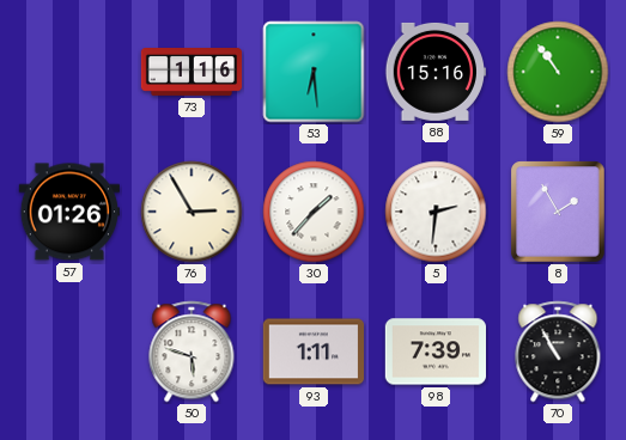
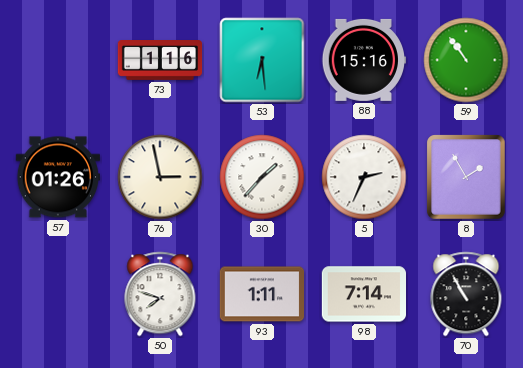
76: 2:55 -> 2:58 (160, 177)
5: 2:31 -> 2:34 (364, 177)
50: 5:48 -> 7:48 (160, 294)
98: 7:39 -> 7:14 (363, 294)
